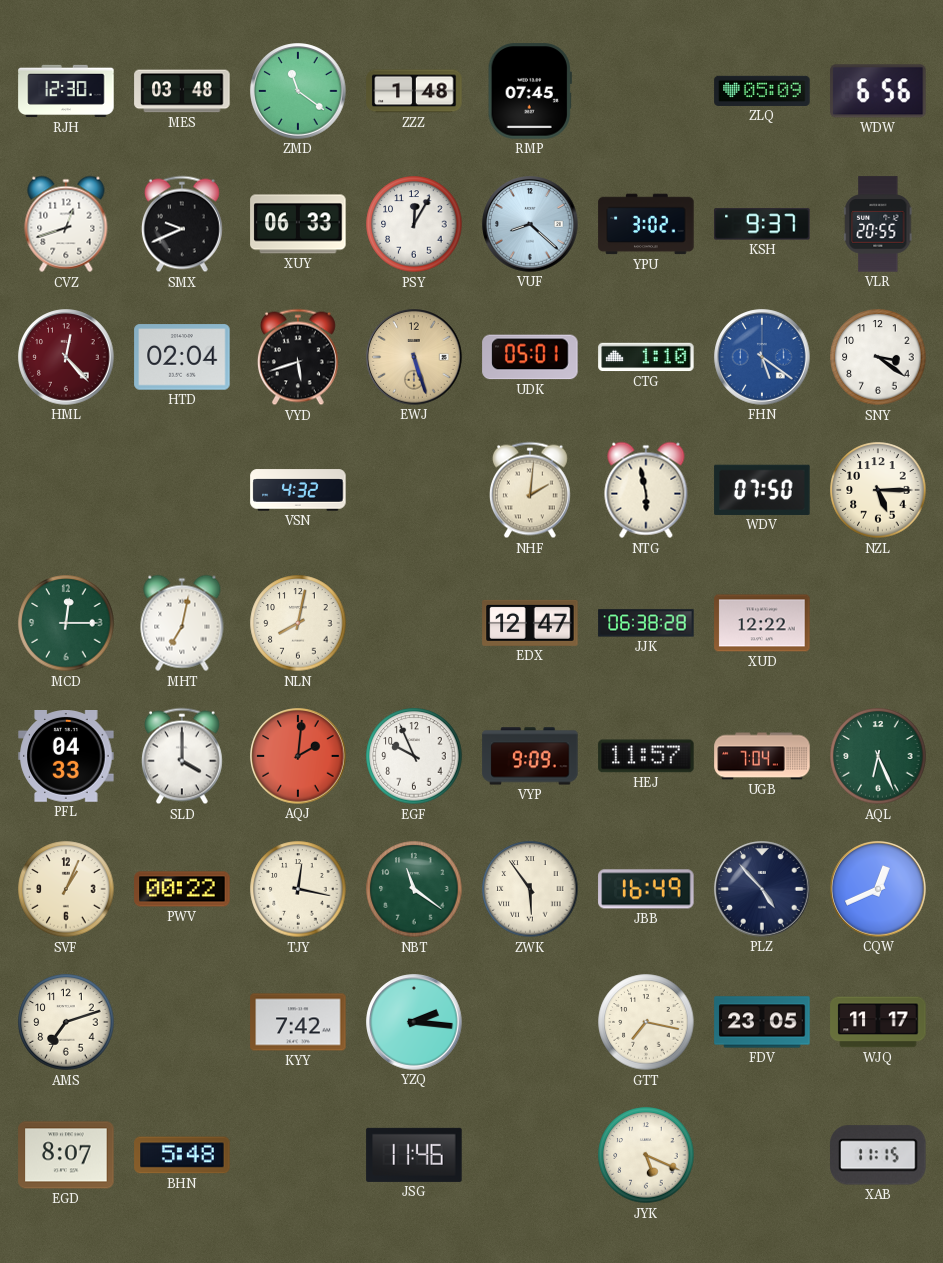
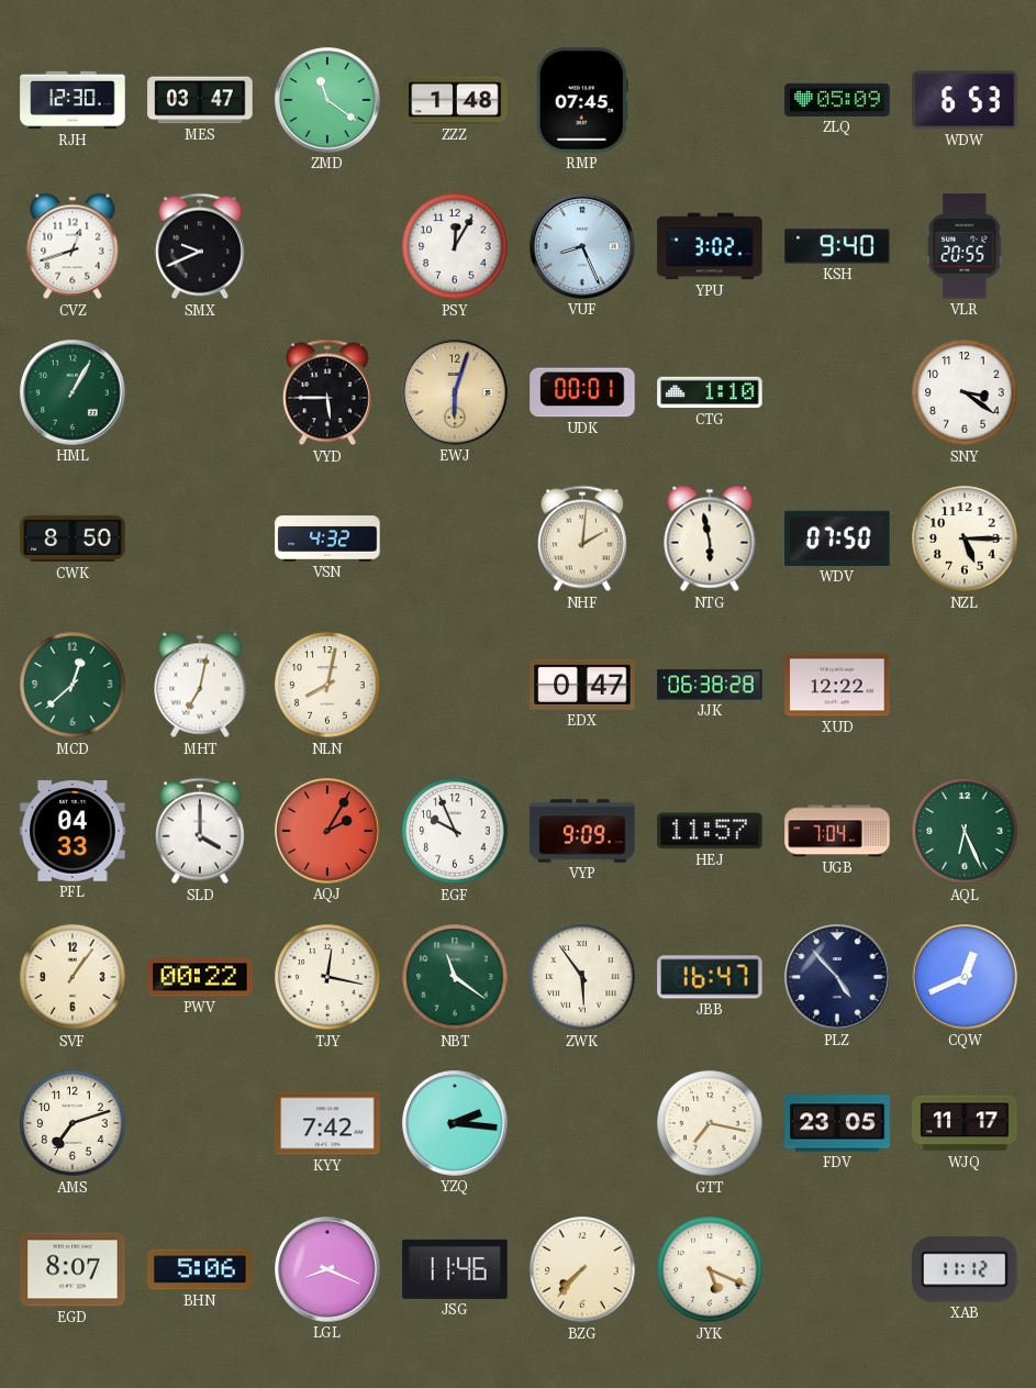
MES: 03:48 -> 03:47 (200, 100)
WDW: 6:56 -> 6:53 (965, 100)
XUY: 06:33 -> none (298, 224)
VUF: 8:22 -> 8:26 (582, 246)
KSH: 9:37 -> 9:40 (837, 246)
HML: 12:23 -> 1:05 (73, 392)
HML dial: burgundy -> green (73, 392)
HTD: 02:04 -> none (182, 357)
VYD: 5:42 -> 5:45 (327, 392)
EWJ: 5:27 -> 6:03 (455, 392)
UDK: 05:01 -> 00:01 (582, 392)
FHN: 5:21 -> none (762, 357)
CWK: none -> 8:50 (73, 538)
MCD: 12:15 -> 12:38 (73, 685)
EDX: 12:47 -> 0:47 (582, 685)
AQJ: 2:01 -> 2:05 (327, 831)
SVF: 1:04 -> 1:06 (73, 977)
JBB: 16:49 -> 16:47 (710, 977)
BHN: 5:48 -> 5:06 (200, 1269)
LGL: none -> 8:19 (327, 1269)
BZG: none -> 7:37 (582, 1269)
XAB: 11:15 -> 11:12 (965, 1269)
